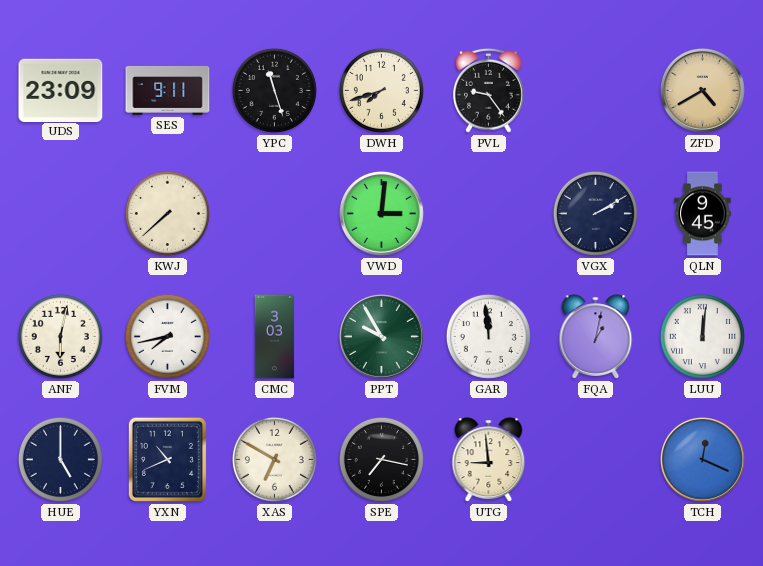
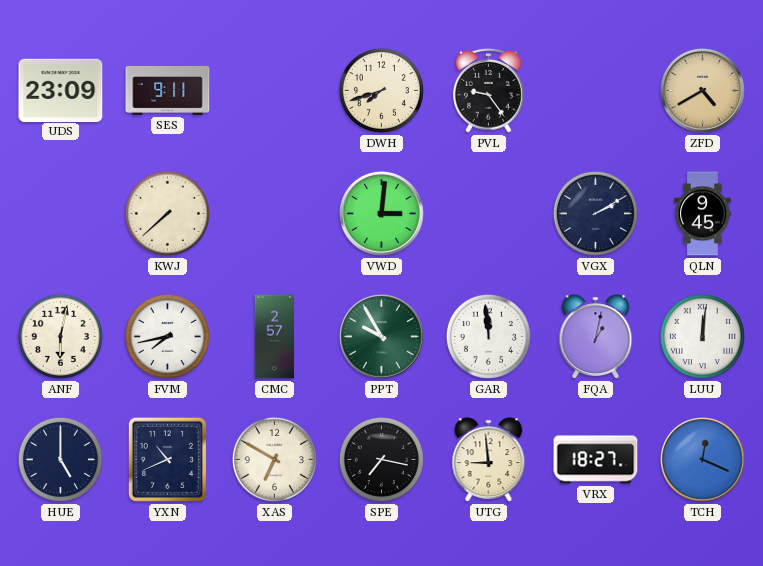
YPC: 11:27 -> none (274, 90)
CMC: 3:03 -> 2:57 (275, 337)
VRX: none -> 18:27 (596, 460)
